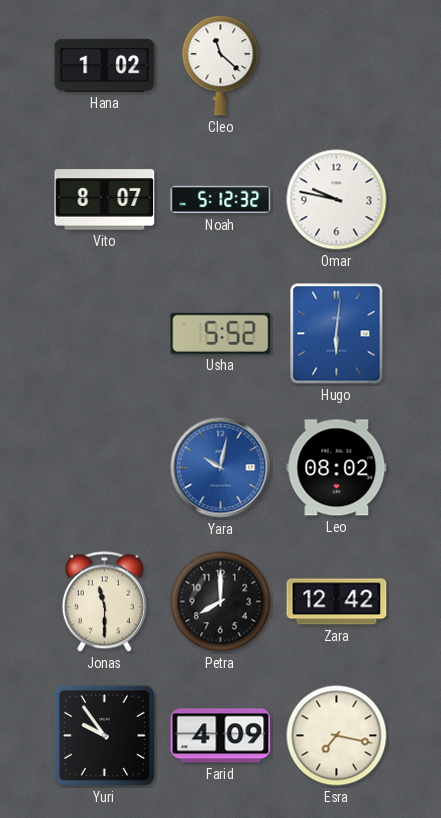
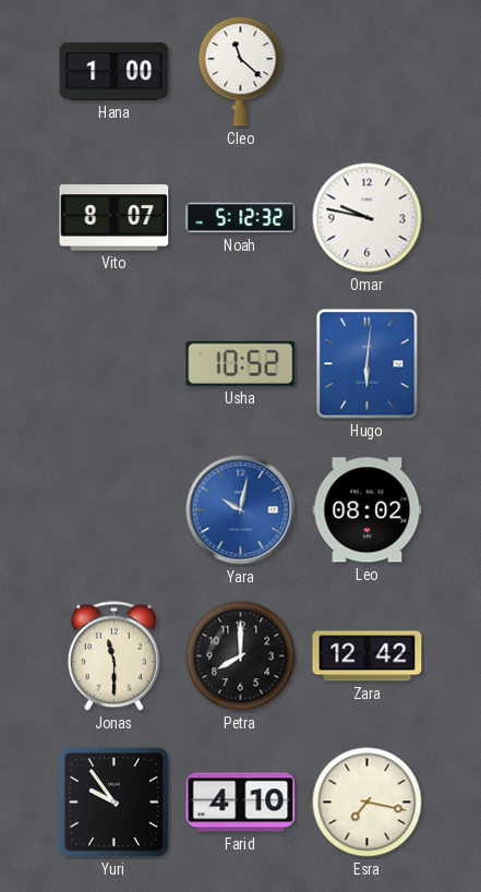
Hana: 1:02 -> 1:00 (115, 71)
Usha: 5:52 -> 10:52 (241, 363)
Farid: 4:09 -> 4:10 (241, 803)
